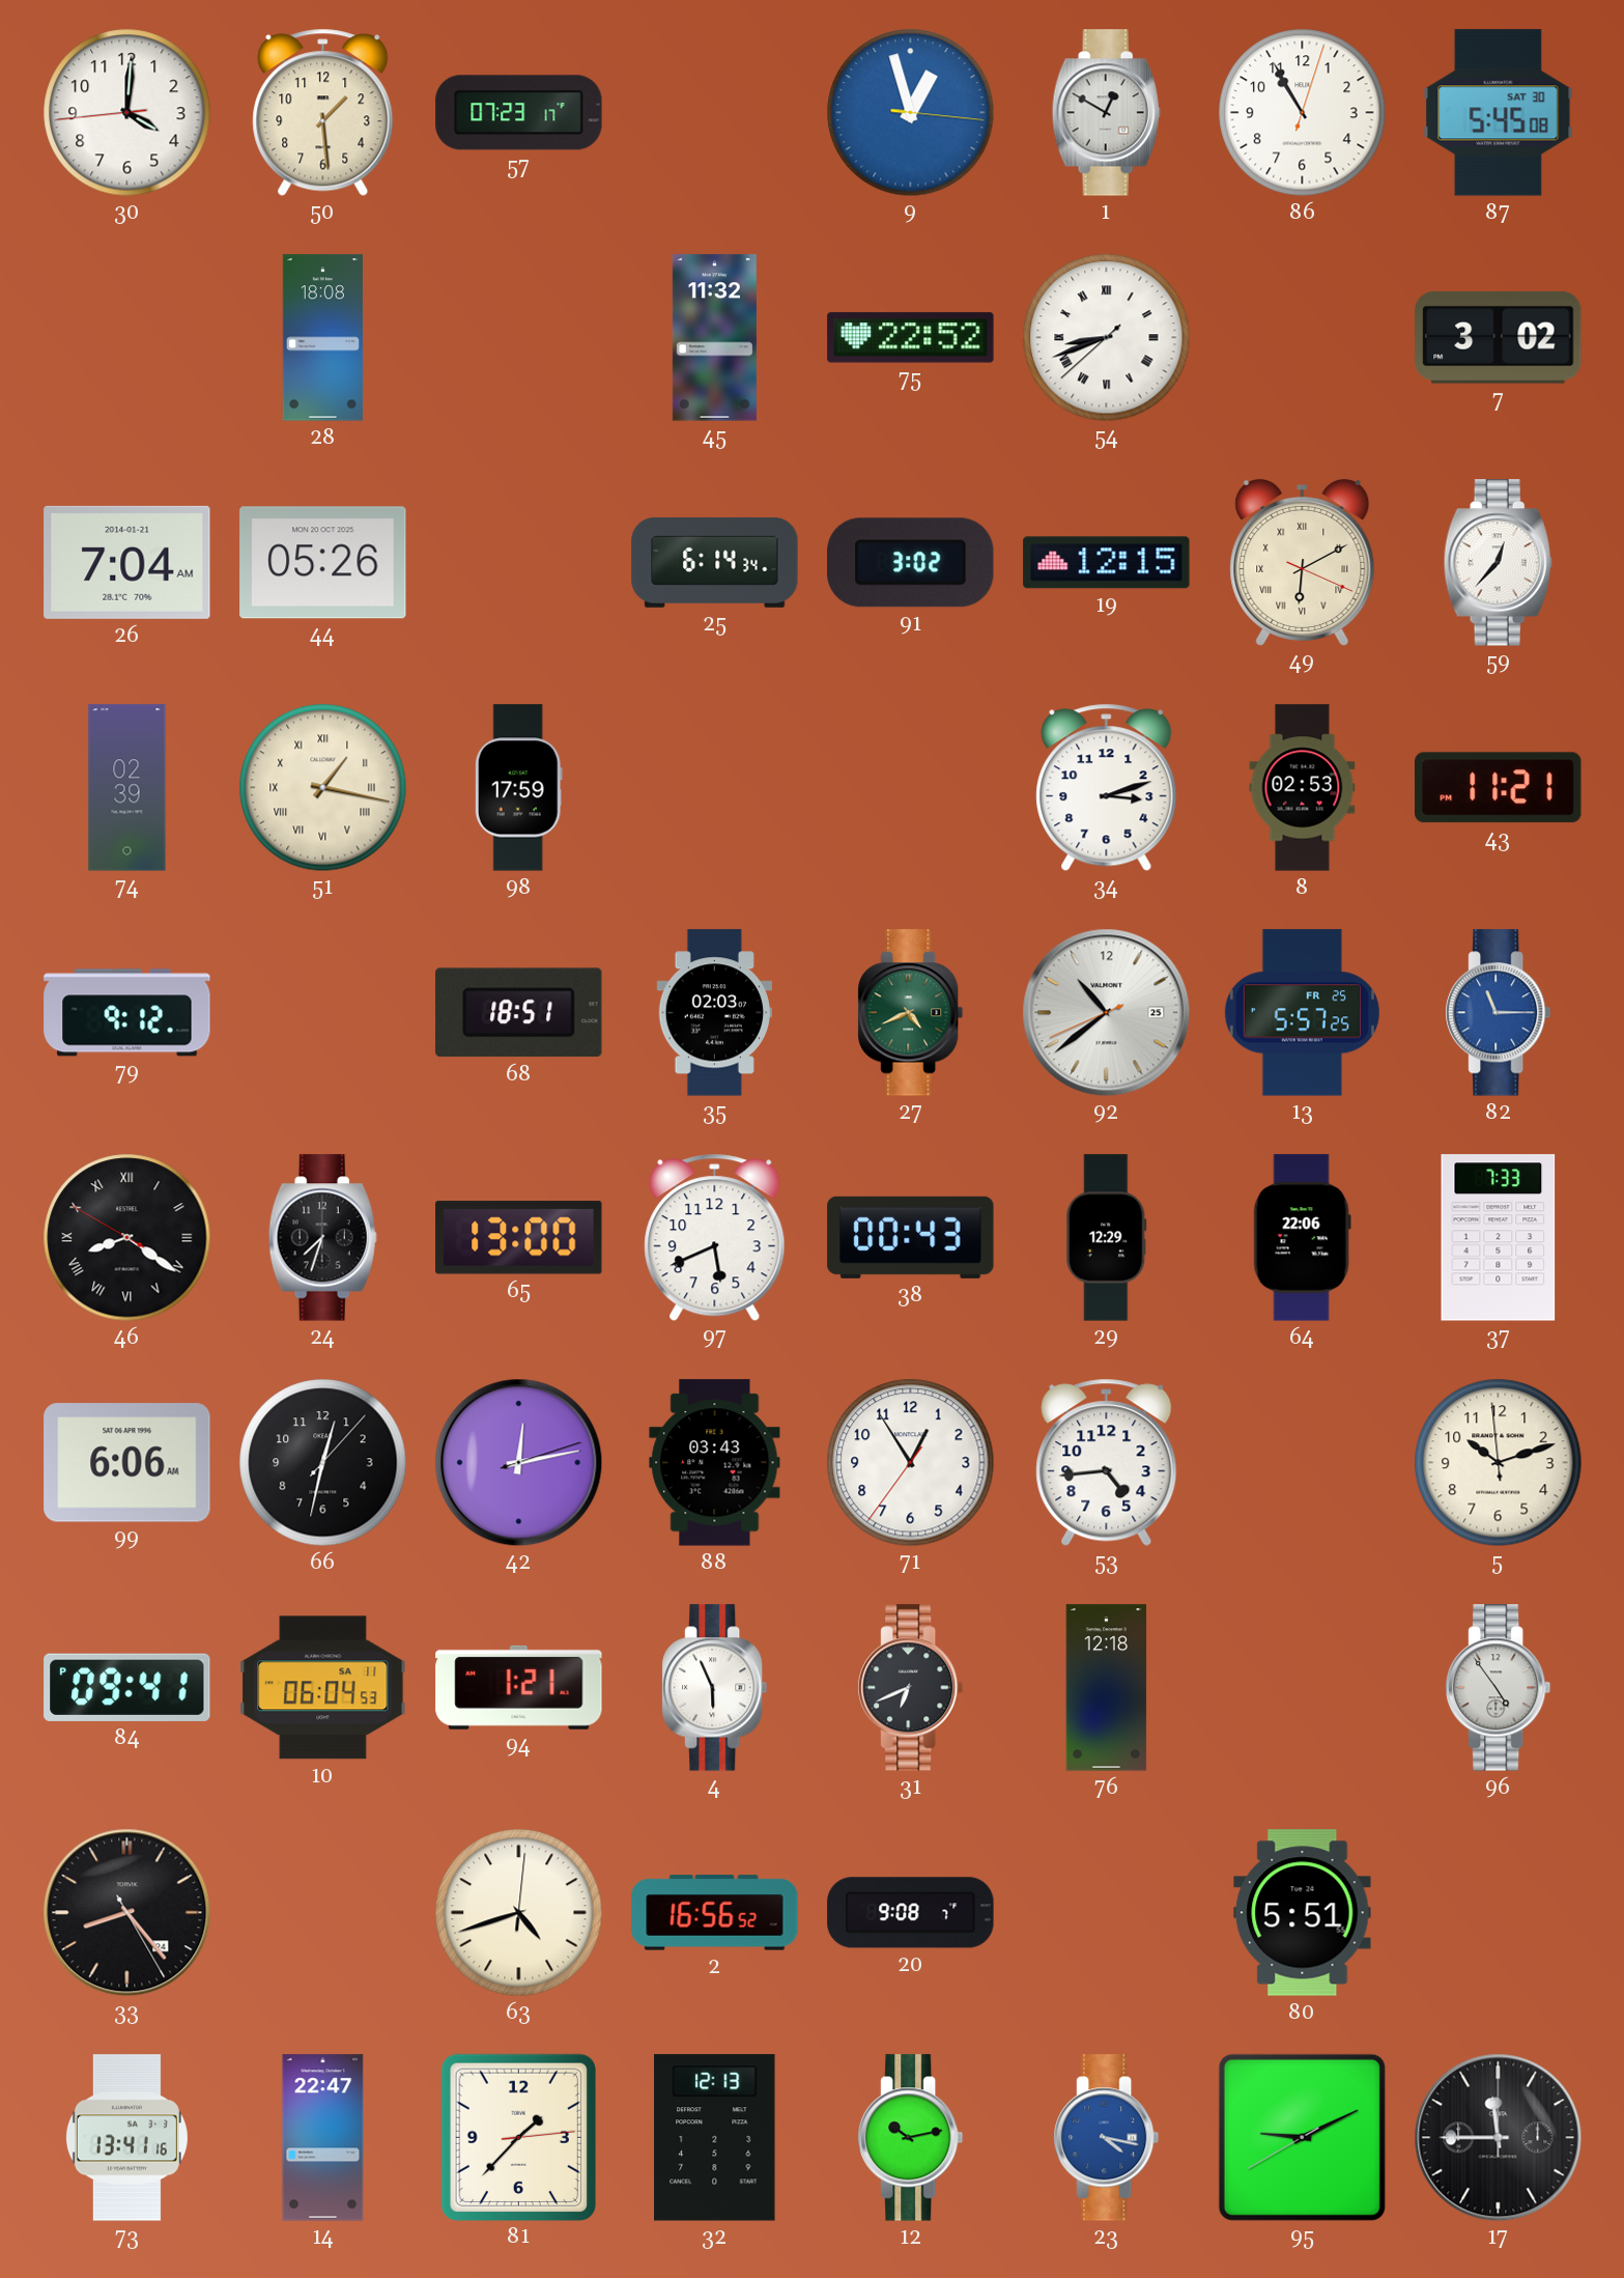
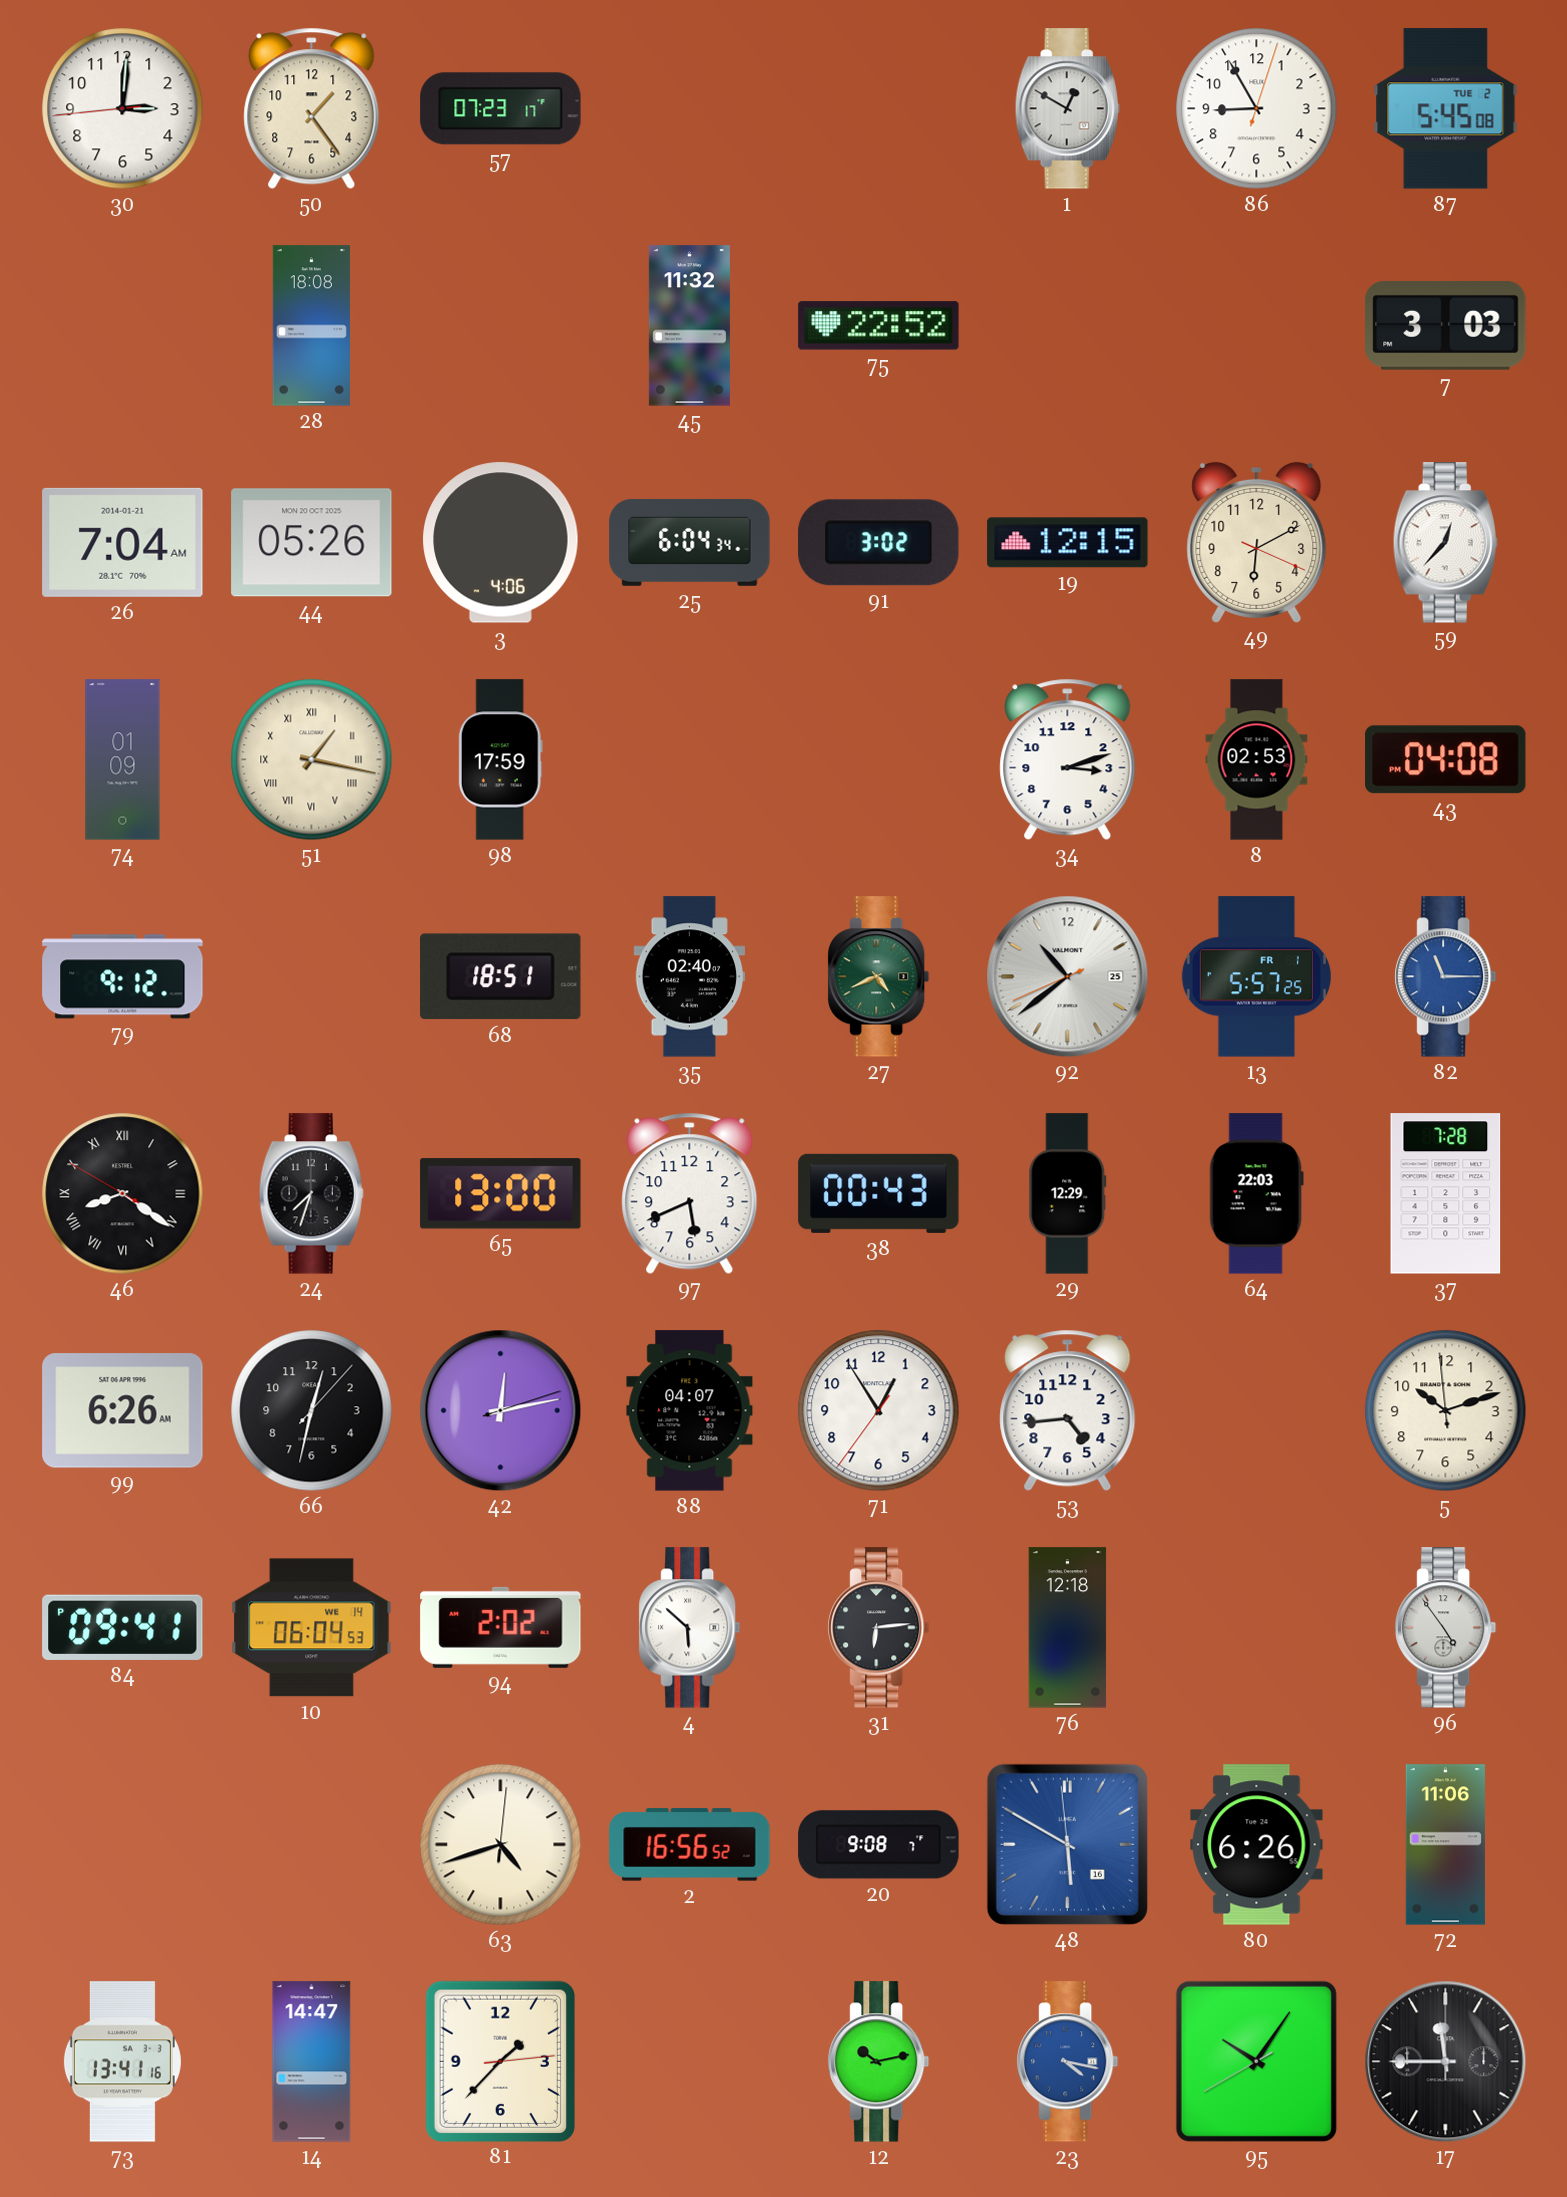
30: 4:00 -> 3:00 (123, 109)
50: 1:29 -> 1:24 (312, 109)
9: 12:57 -> none (911, 113)
86: 10:55 -> 8:55 (1257, 109)
87 date: SAT 30 -> TUE 2 (1446, 109)
54: 8:41 -> none (1107, 338)
7: 3:02 -> 3:03 (1446, 326)
3: none -> 4:06 (501, 543)
25: 6:14 -> 6:04 (690, 542)
49 numerals: Roman -> Arabic (1257, 542)
74: 02:39 -> 01:09 (123, 760)
43: 11:21 -> 04:08 (1446, 760)
35: 02:03 -> 02:40 (689, 977)
13 date: FR 25 -> FR 1 (1256, 977)
64: 22:06 -> 22:03 (1256, 1194)
37: 7:33 -> 7:28 (1446, 1194)
99: 6:06 -> 6:26 (123, 1411)
88: 03:43 -> 04:07 (690, 1411)
10 date: SA 11 -> WE 14 (312, 1628)
94: 1:21 -> 2:02 (501, 1627)
4: 5:56 -> 5:52 (690, 1628)
31: 6:41 -> 6:14 (879, 1628)
33: 8:23 -> none (127, 1913)
48: none -> 5:49 (1067, 1844)
80: 5:51 -> 6:26 (1257, 1845)
72: none -> 11:06 (1445, 1845)
14: 22:47 -> 14:47 (312, 2062)
32: 12:13 -> none (715, 2138)
95: 9:10 -> 10:05 (1256, 2061)
